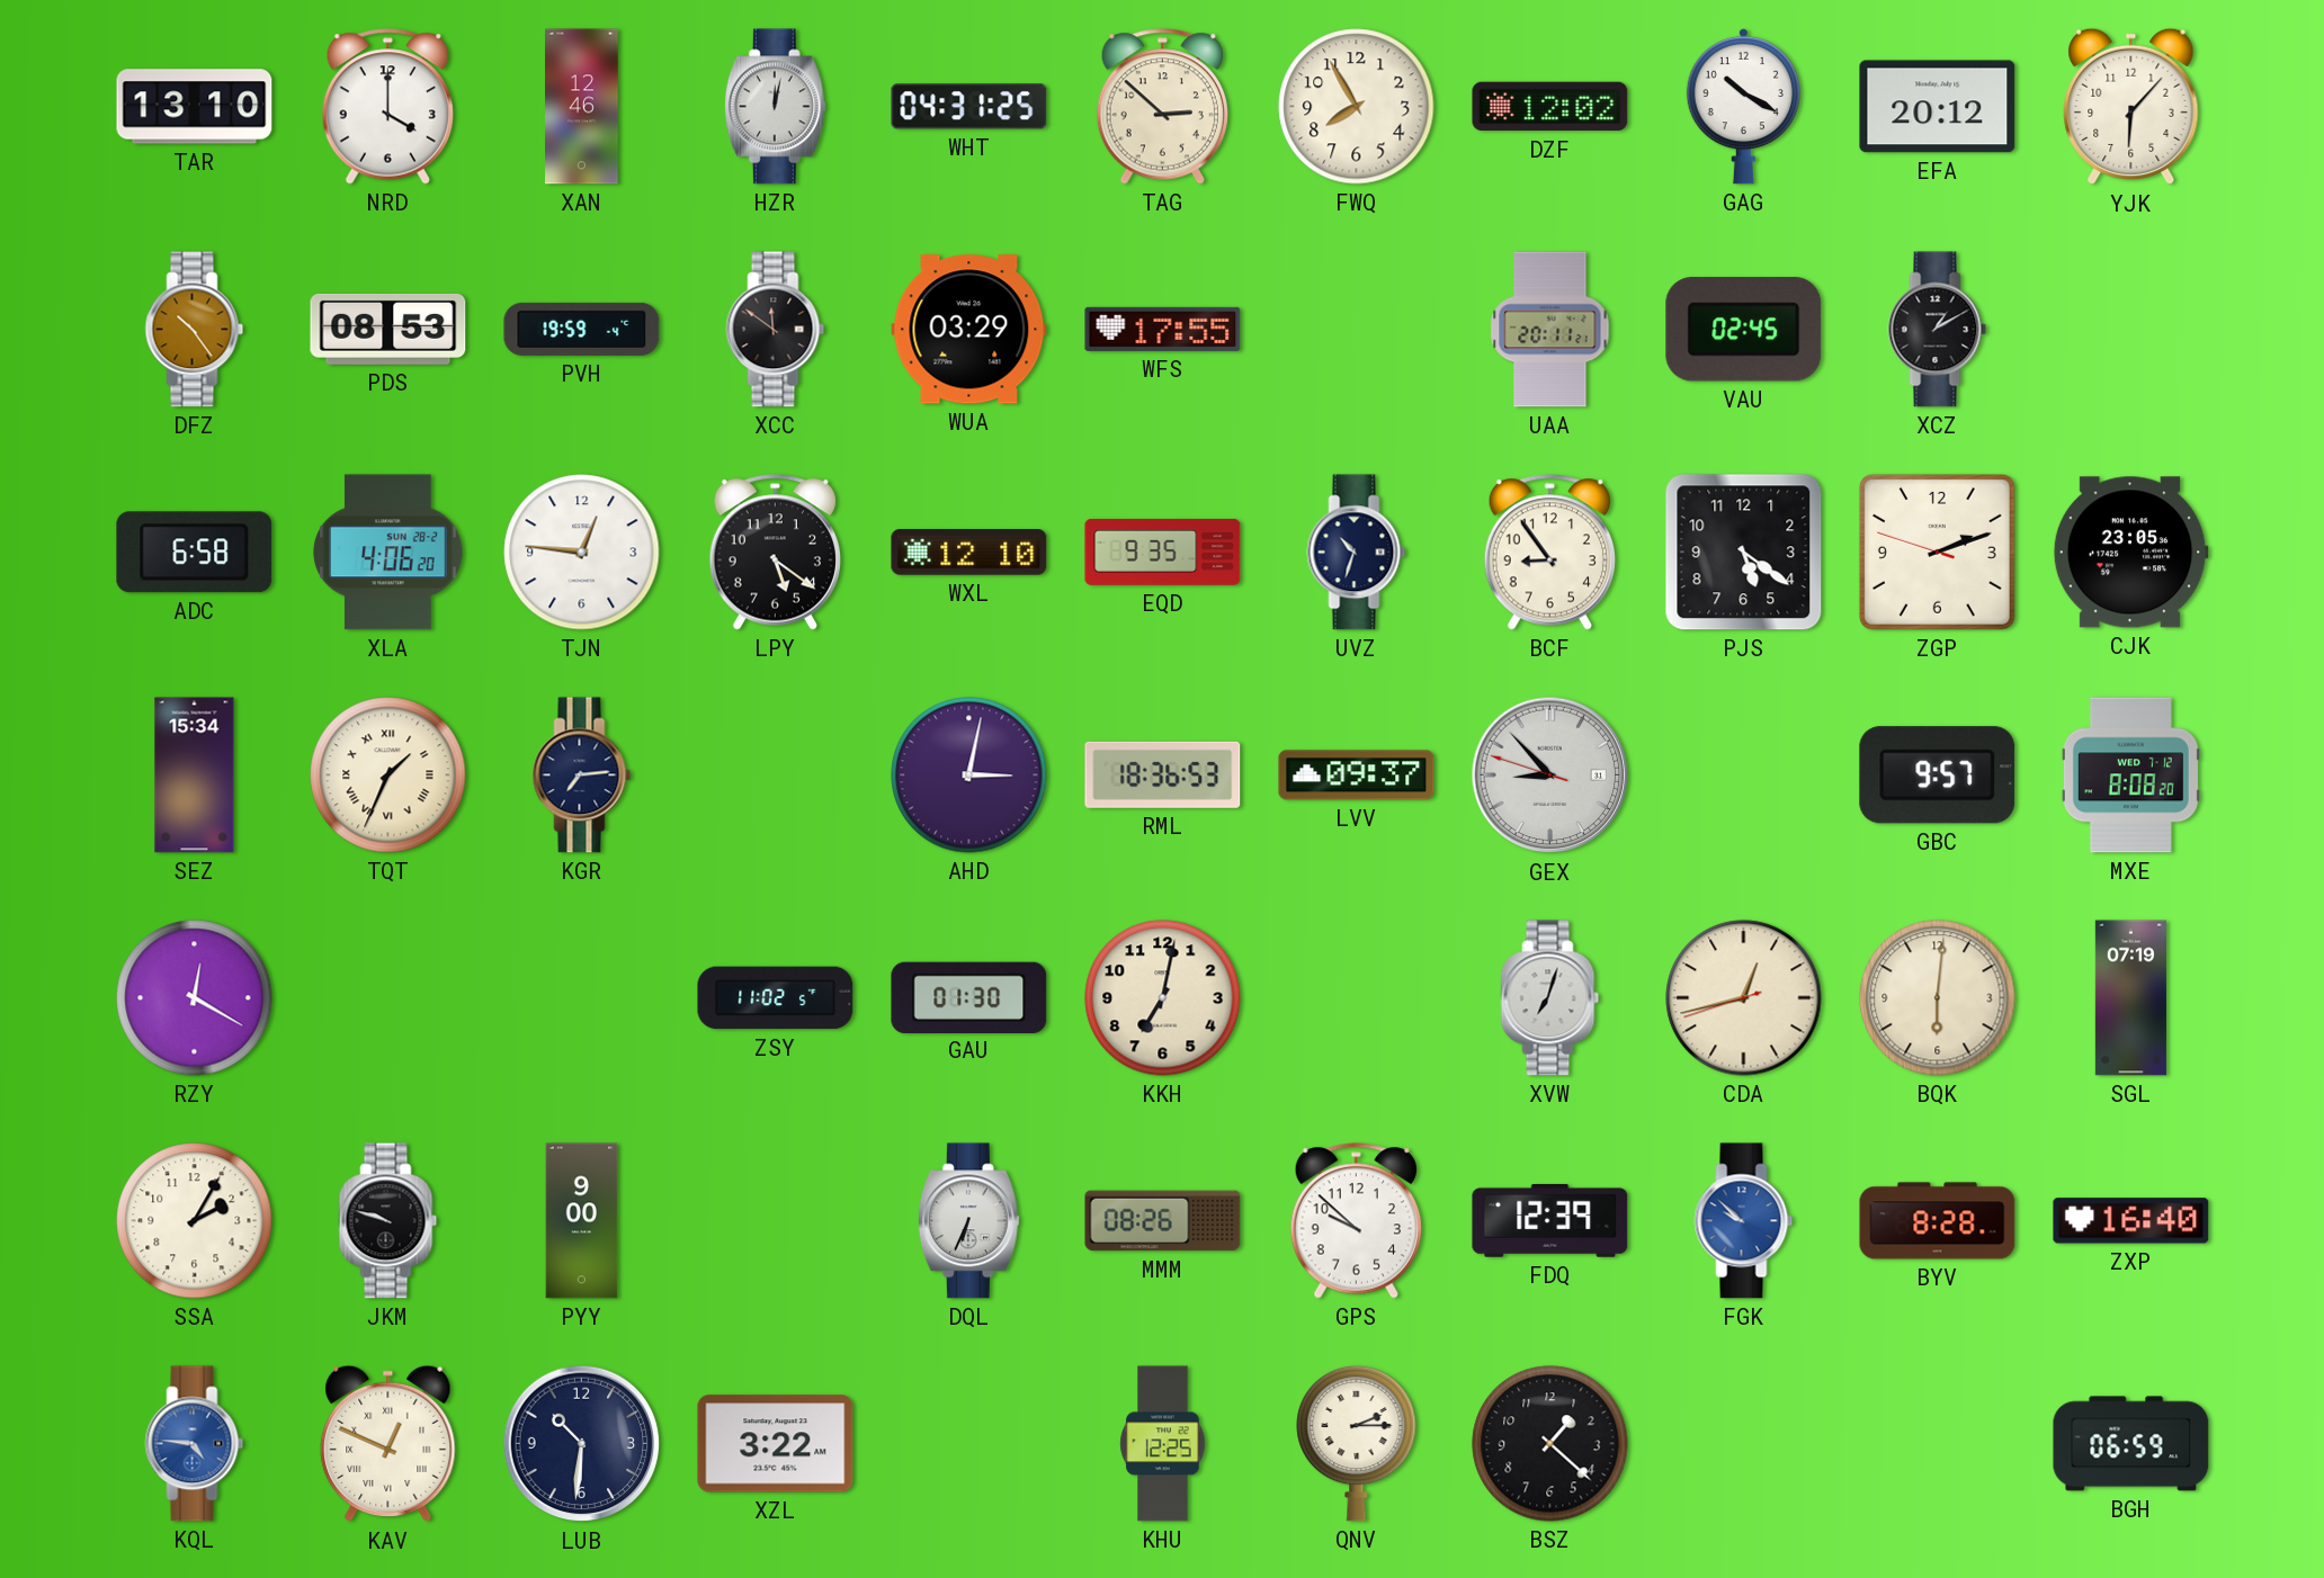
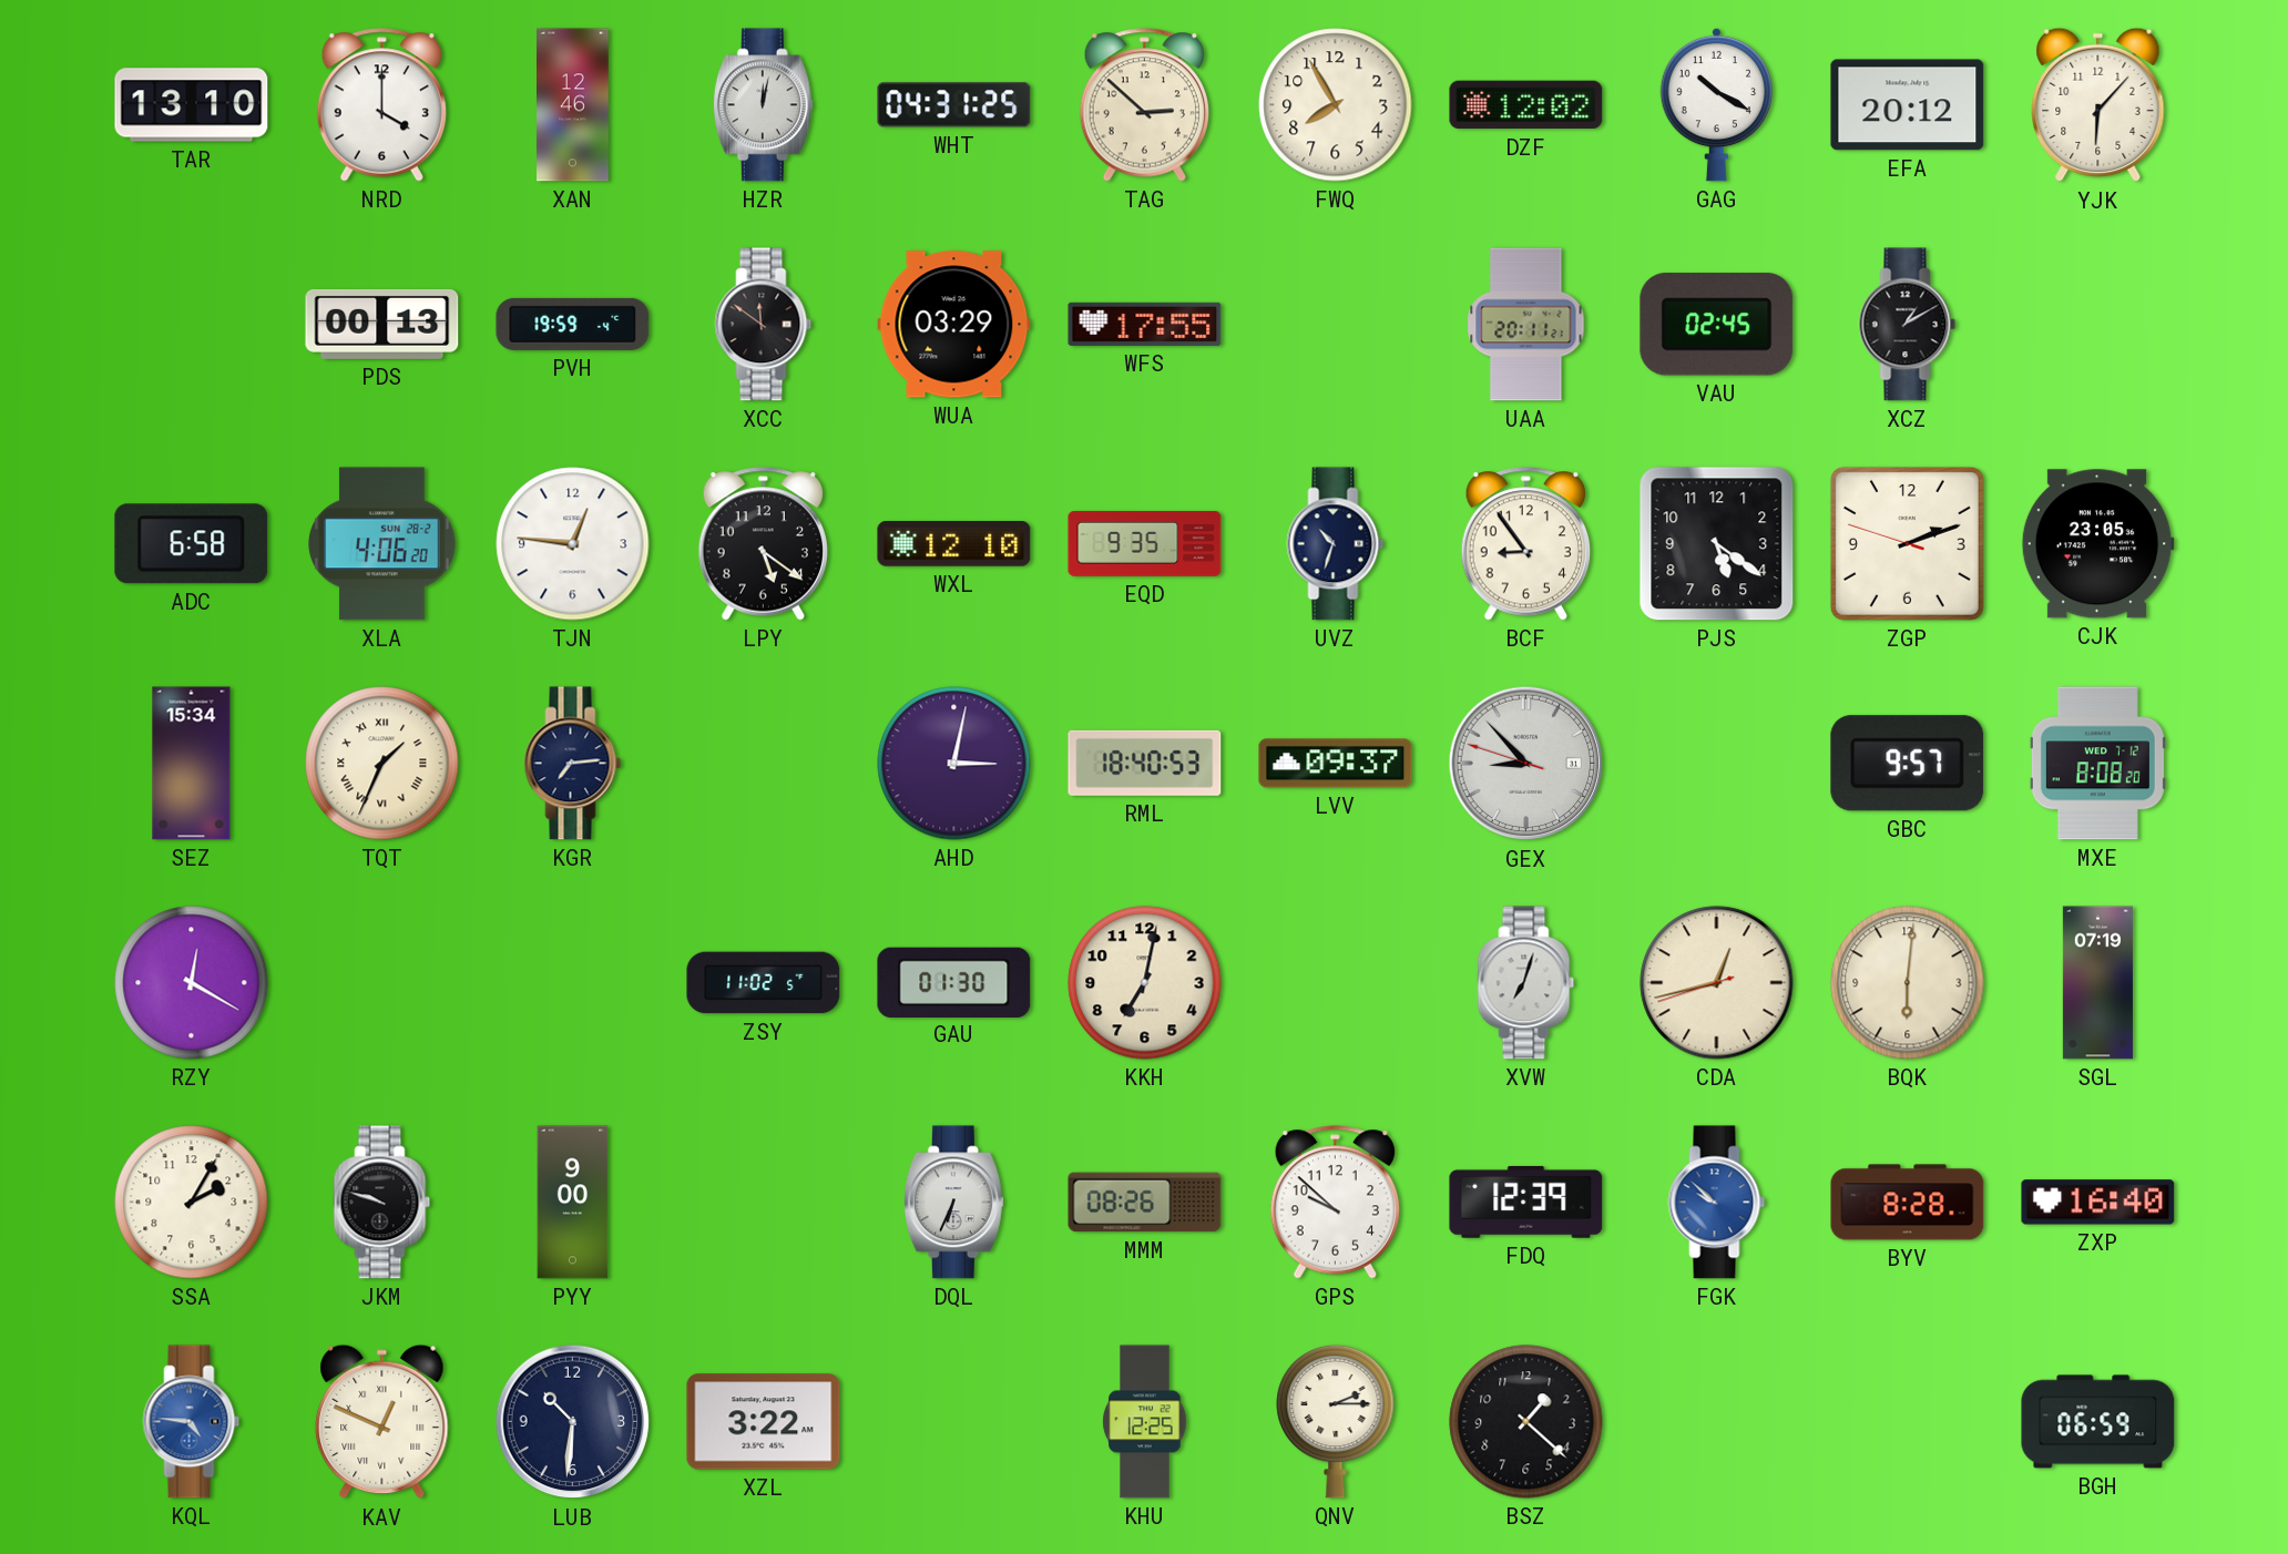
DFZ: 10:24 -> none (195, 330)
PDS: 08:53 -> 00:13 (382, 324)
RML: 18:36 -> 18:40 (1145, 763)
